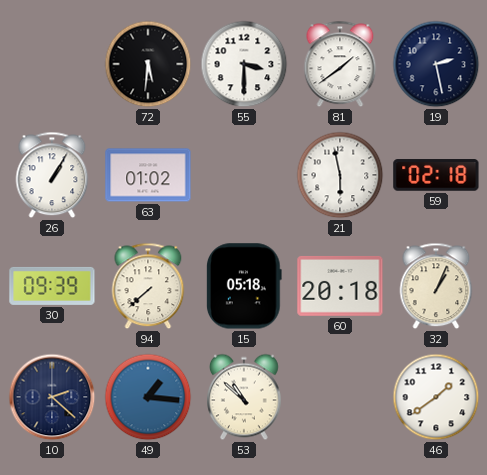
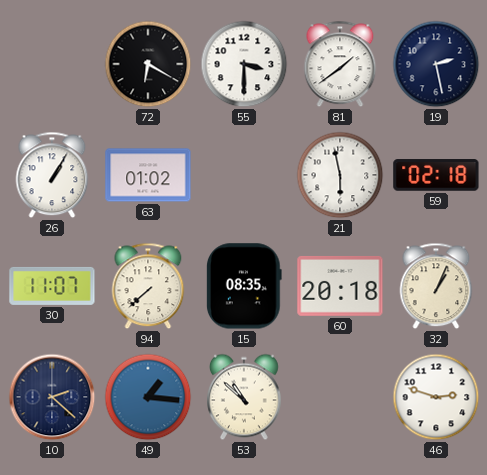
72: 5:31 -> 6:20 (148, 64)
30: 09:39 -> 11:07 (52, 286)
15: 05:18 -> 08:35 (244, 286)
46: 1:39 -> 2:48 (436, 397)
